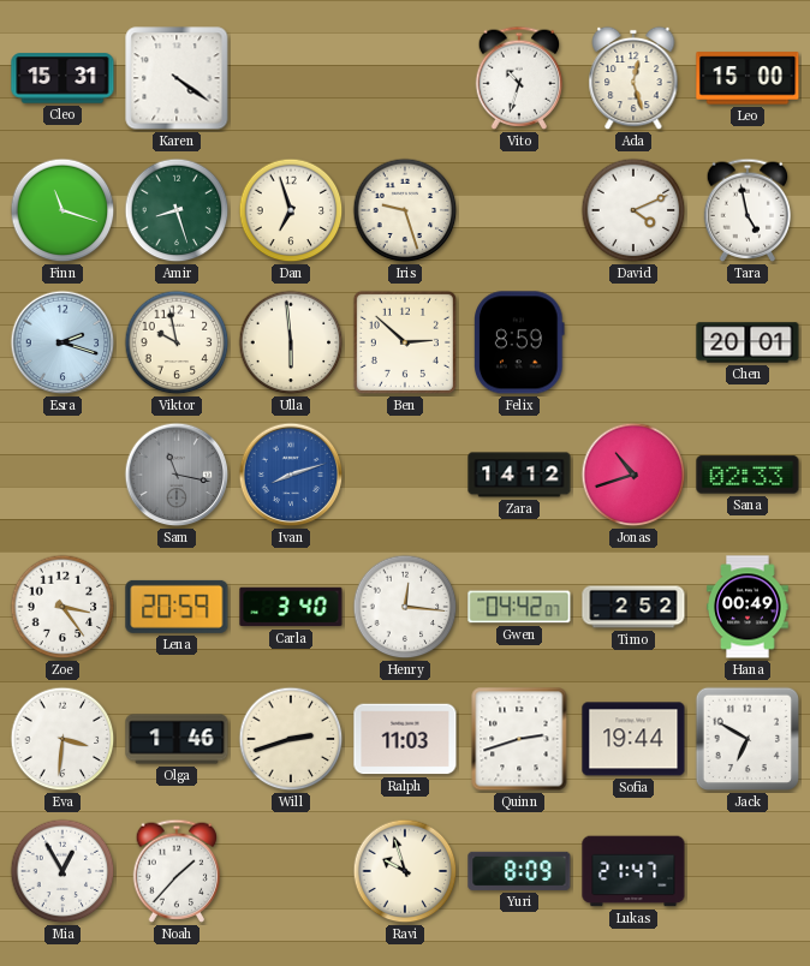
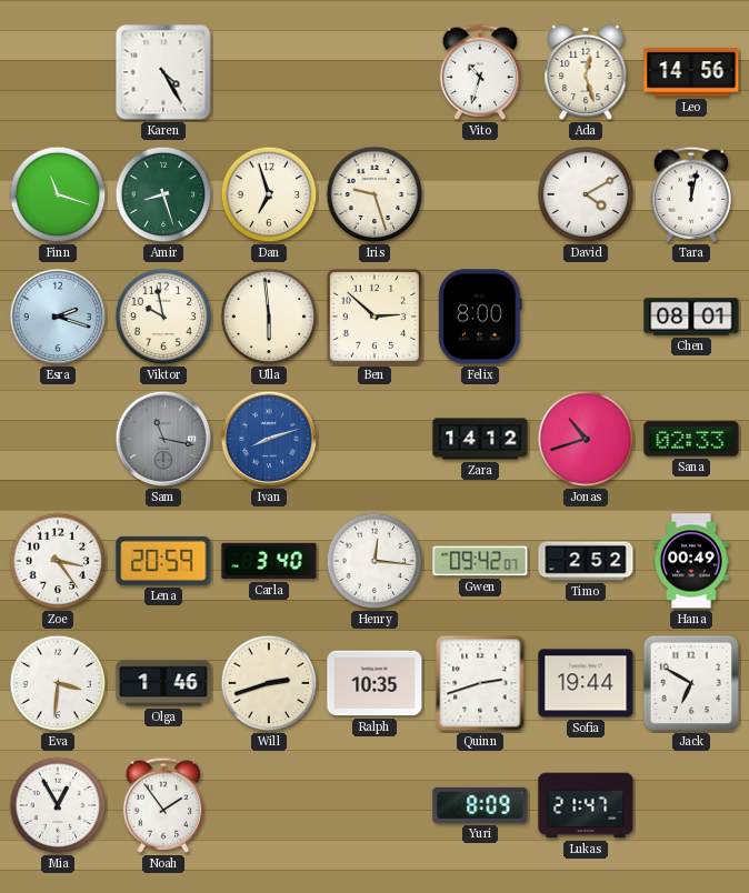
Cleo: 15:31 -> none (62, 78)
Karen: 4:21 -> 4:25 (163, 72)
Leo: 15:00 -> 14:56 (691, 72)
David: 4:11 -> 4:10 (586, 194)
Tara: 4:58 -> 12:02 (691, 194)
Felix: 8:59 -> 8:00 (480, 317)
Chen: 20:01 -> 08:01 (691, 317)
Gwen: 04:42 -> 09:42 (480, 561)
Ralph: 11:03 -> 10:35 (374, 683)
Noah: 1:37 -> 1:54 (163, 805)
Ravi: 9:57 -> none (405, 871)
